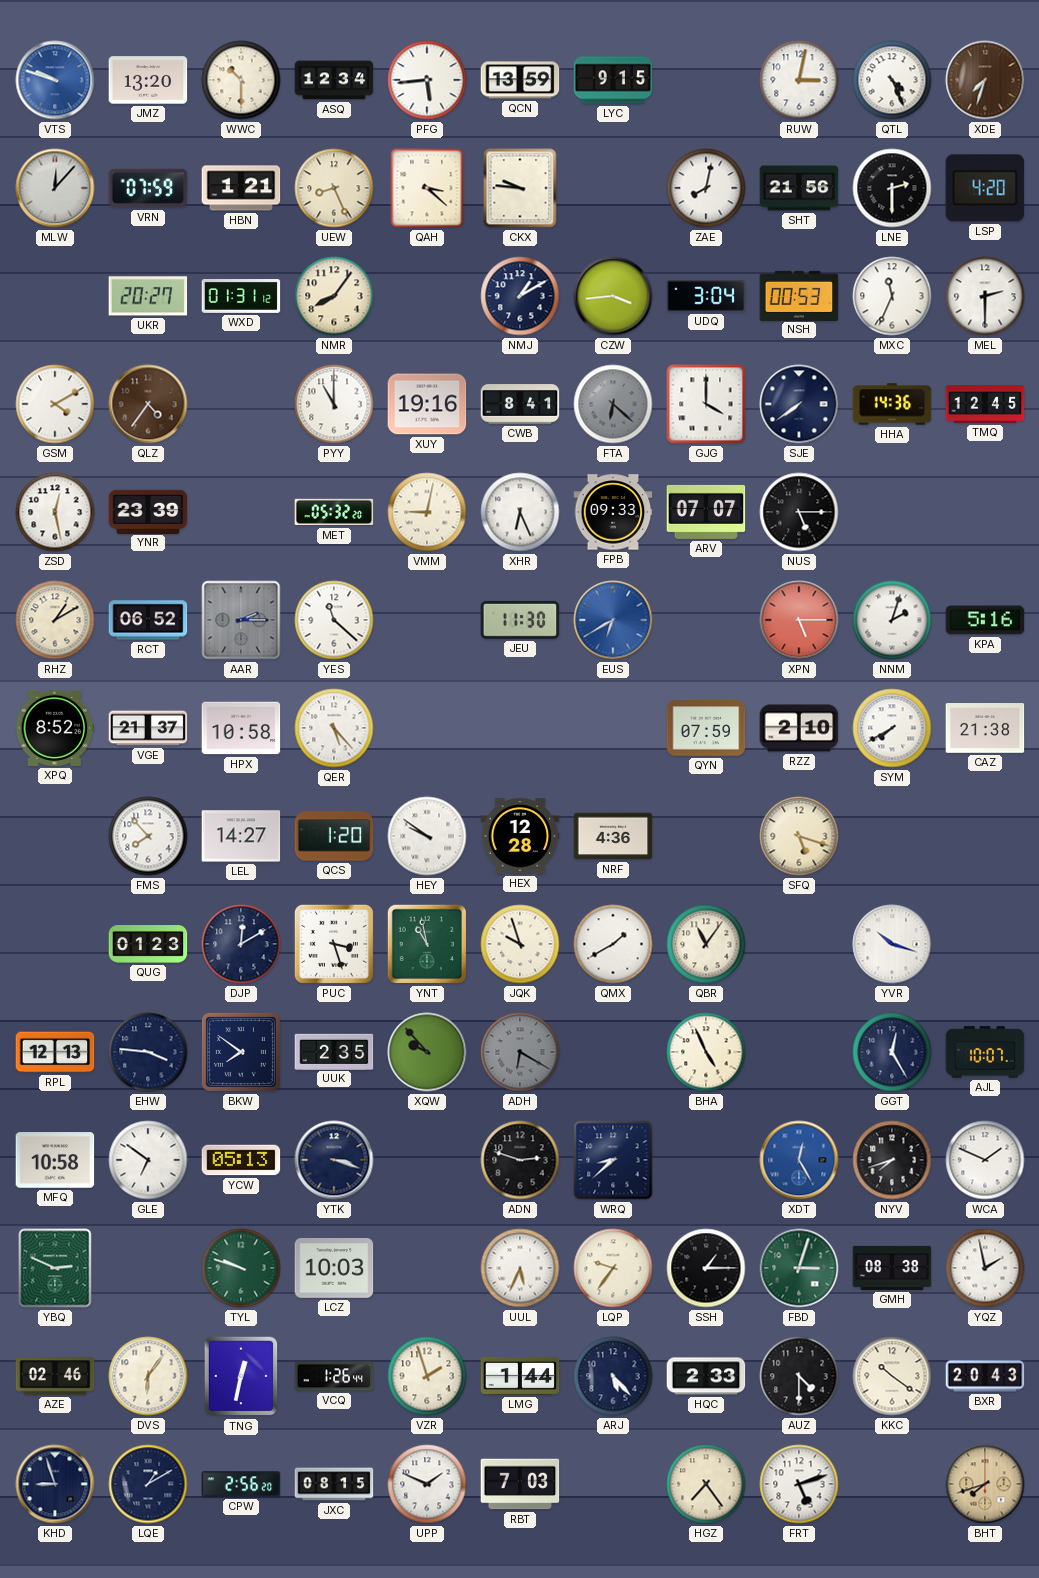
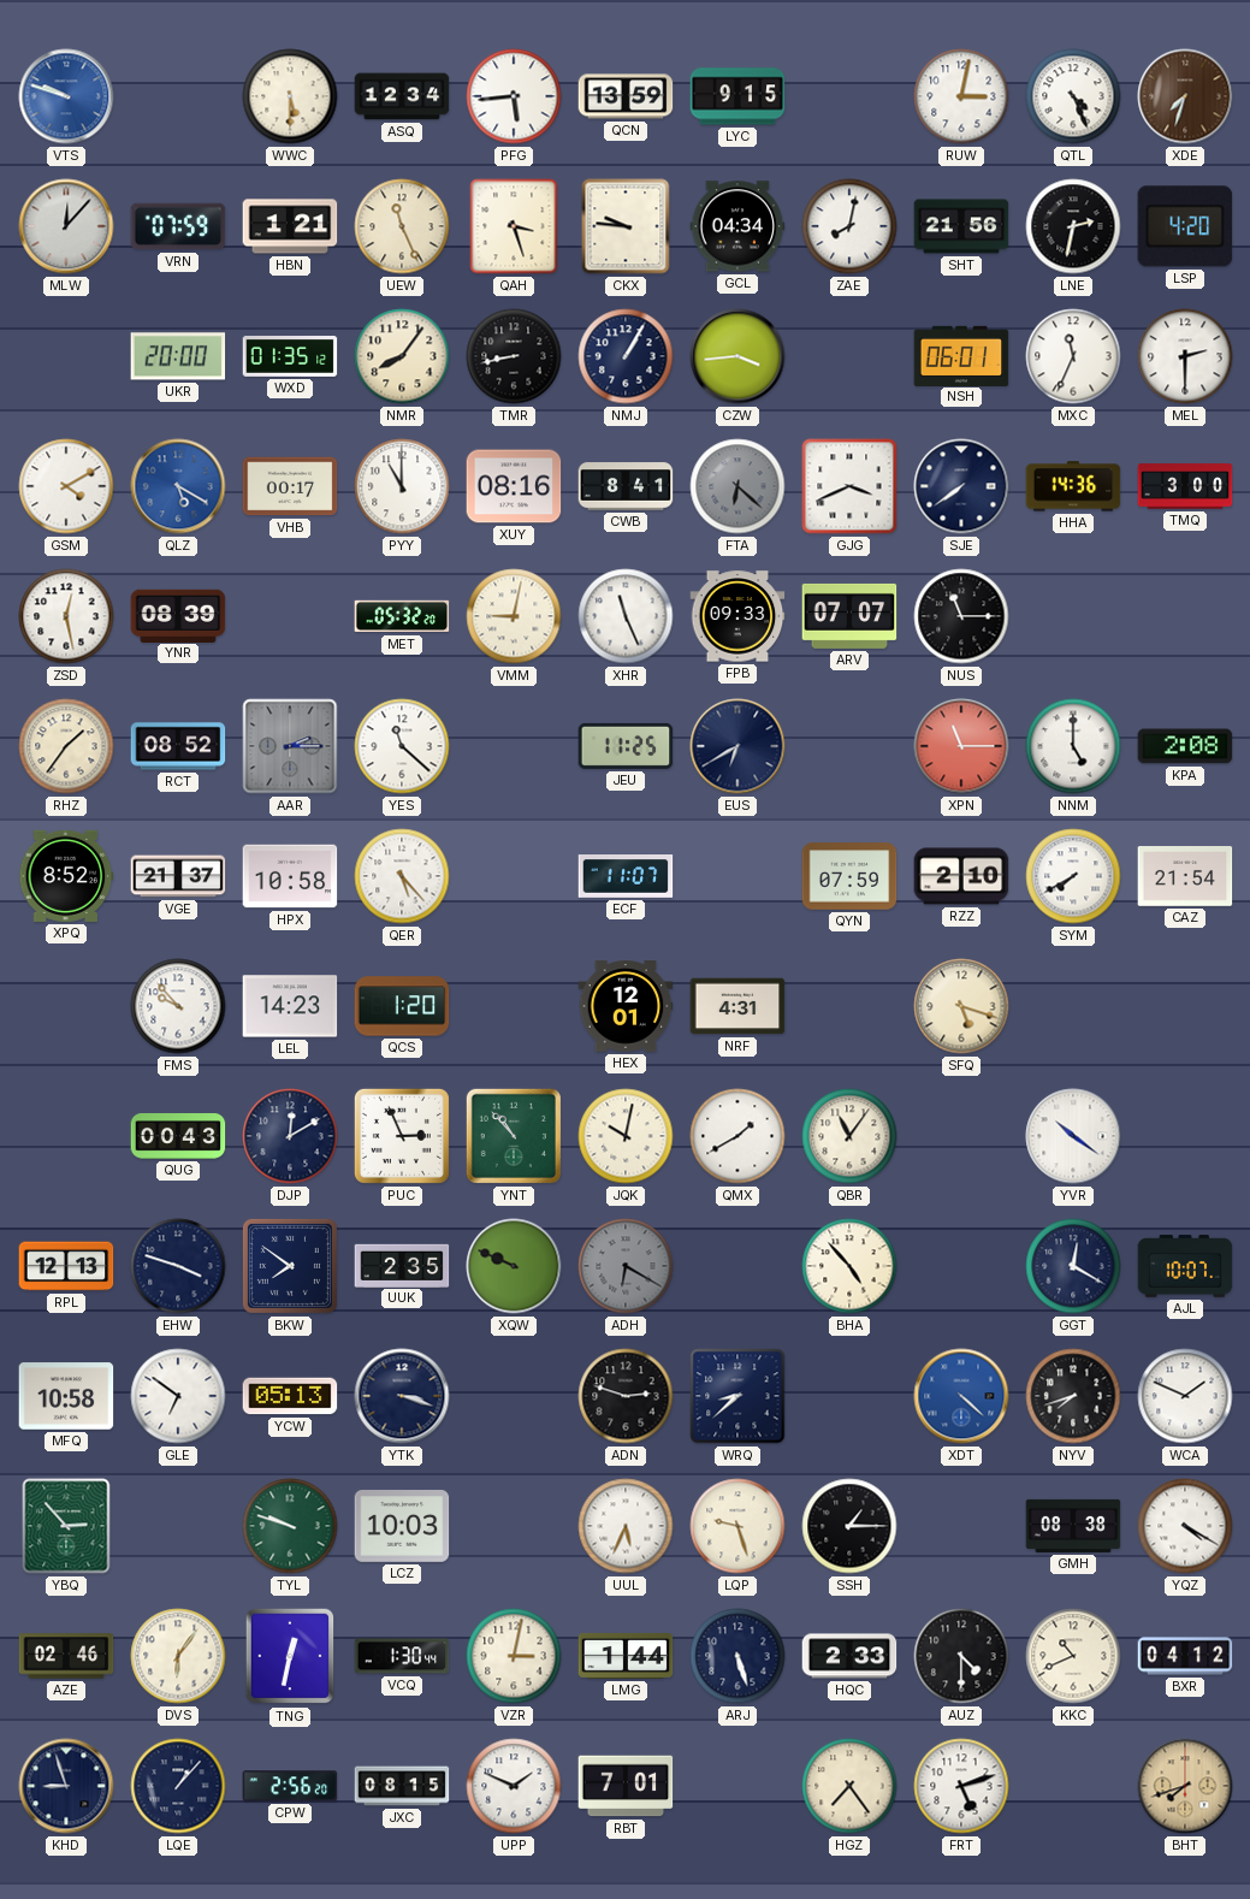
JMZ: 13:20 -> none (148, 80)
WWC: 10:30 -> 5:30 (290, 96)
UEW: 8:26 -> 11:26 (402, 226)
QAH: 3:22 -> 3:27 (514, 226)
GCL: none -> 04:34 (737, 226)
LNE: 2:30 -> 2:32 (1073, 226)
UKR: 20:27 -> 20:00 (178, 356)
WXD: 01:31 -> 01:35 (290, 357)
TMR: none -> 8:43 (514, 356)
NMJ: 1:10 -> 1:05 (626, 356)
UDQ: 3:04 -> none (706, 296)
NSH: 00:53 -> 06:01 (961, 355)
QLZ: 4:36 -> 5:20 (178, 486)
QLZ dial: brown -> blue (178, 486)
VHB: none -> 00:17 (290, 486)
XUY: 19:16 -> 08:16 (514, 486)
GJG: 4:00 -> 3:41 (849, 486)
TMQ: 12:45 -> 3:00 (1185, 486)
YNR: 23:39 -> 08:39 (178, 615)
XHR: 6:26 -> 11:26 (626, 616)
NUS: 5:15 -> 11:15 (961, 616)
RHZ: 1:10 -> 1:36 (66, 746)
RCT: 06:52 -> 08:52 (178, 746)
JEU: 11:30 -> 11:25 (626, 746)
EUS dial: blue -> navy (737, 746)
XPN: 5:15 -> 11:15 (961, 746)
NNM: 2:03 -> 5:00 (1073, 746)
KPA: 5:16 -> 2:08 (1185, 746)
ECF: none -> 11:07 (626, 877)
CAZ: 21:38 -> 21:54 (1185, 877)
FMS: 7:53 -> 9:53 (178, 1006)
LEL: 14:27 -> 14:23 (290, 1006)
HEY: 9:51 -> none (427, 836)
HEX: 12:28 -> 12:01 (626, 1006)
NRF: 4:36 -> 4:31 (737, 1006)
QUG: 01:23 -> 00:43 (178, 1137)
PUC: 3:27 -> 2:56 (402, 1136)
YNT: 10:58 -> 10:53 (514, 1136)
JQK: 9:57 -> 10:02 (626, 1136)
YVR: 10:18 -> 10:21 (1073, 1136)
EHW: 3:46 -> 3:48 (178, 1266)
XQW: 9:53 -> 9:49 (514, 1266)
BHA: 4:56 -> 4:53 (849, 1266)
GGT: 12:25 -> 12:20 (1073, 1266)
XDT: 12:25 -> 4:22 (961, 1396)
YBQ: 2:49 -> 2:53 (66, 1526)
LQP: 9:36 -> 9:27 (737, 1526)
FBD: 3:03 -> none (799, 1268)
YQZ: 1:58 -> 4:20 (1185, 1526)
VCQ: 1:26 -> 1:30 (402, 1656)
VZR: 1:57 -> 3:02 (514, 1656)
ARJ: 5:23 -> 5:27 (737, 1656)
KKC: 10:21 -> 10:41 (1073, 1656)
BXR: 20:43 -> 04:12 (1185, 1656)
LQE: 1:10 -> 1:07 (178, 1786)
RBT: 7:03 -> 7:01 (626, 1786)
